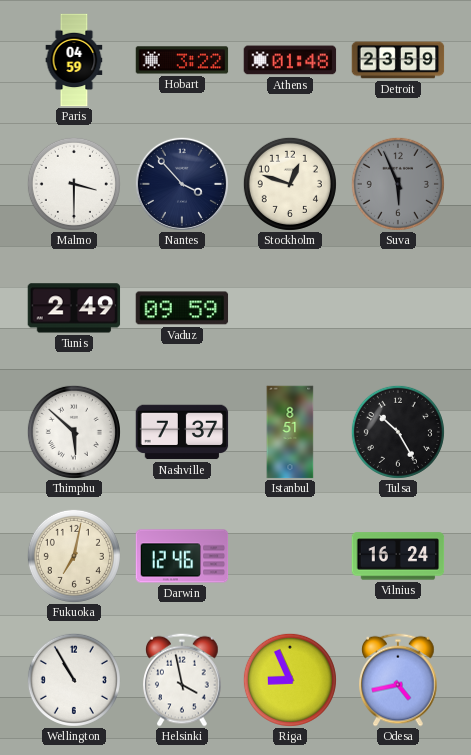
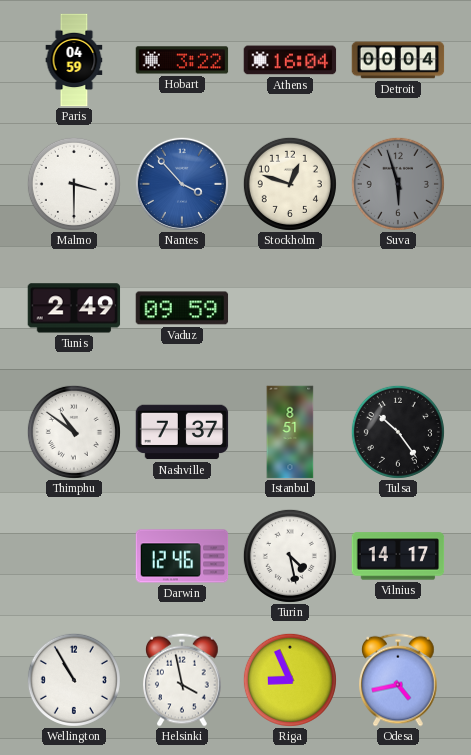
Athens: 01:48 -> 16:04 (290, 60)
Detroit: 23:59 -> 00:04 (398, 60)
Nantes dial: navy -> blue (182, 184)
Suva: 5:56 -> 5:57 (398, 184)
Thimphu: 5:52 -> 10:51 (74, 432)
Tulsa: 10:25 -> 10:24 (398, 432)
Fukuoka: 7:02 -> none (74, 556)
Turin: none -> 4:28 (290, 556)
Vilnius: 16:24 -> 14:17 (398, 556)
